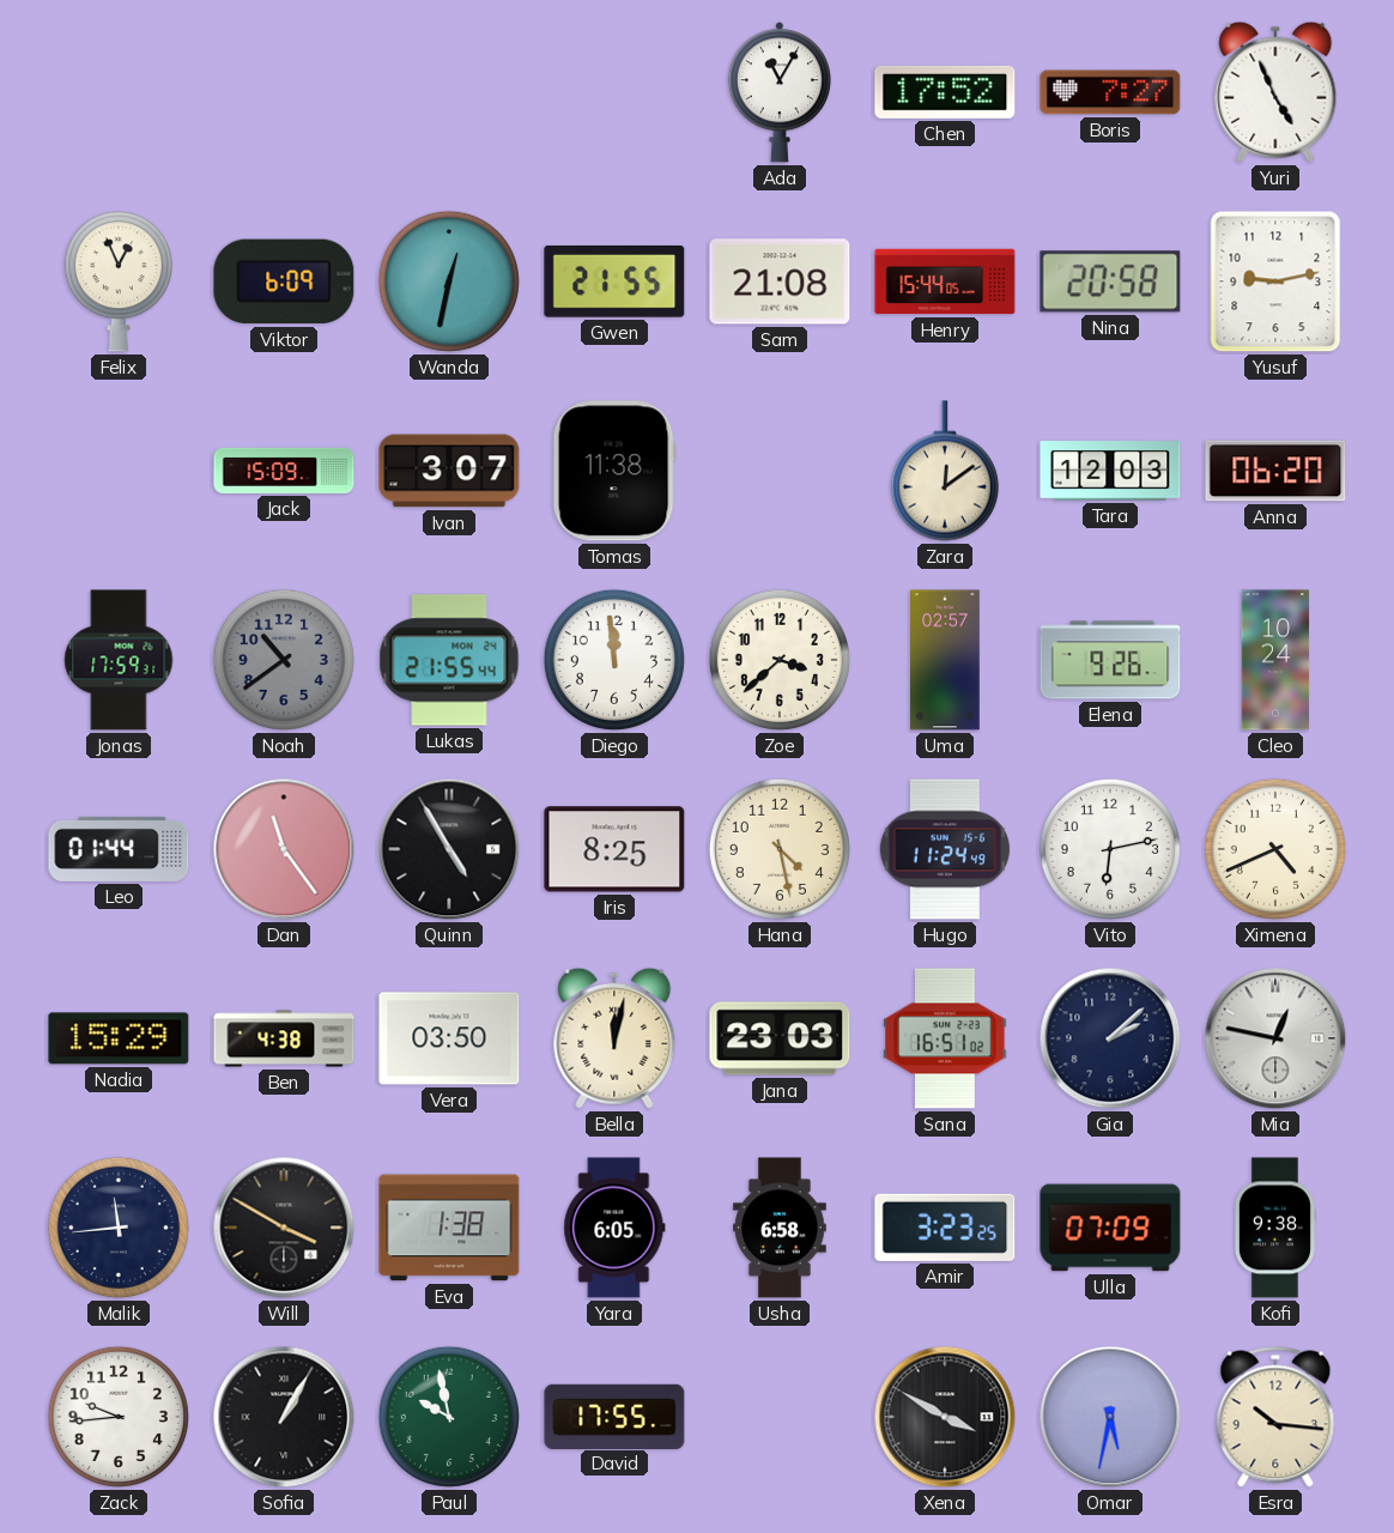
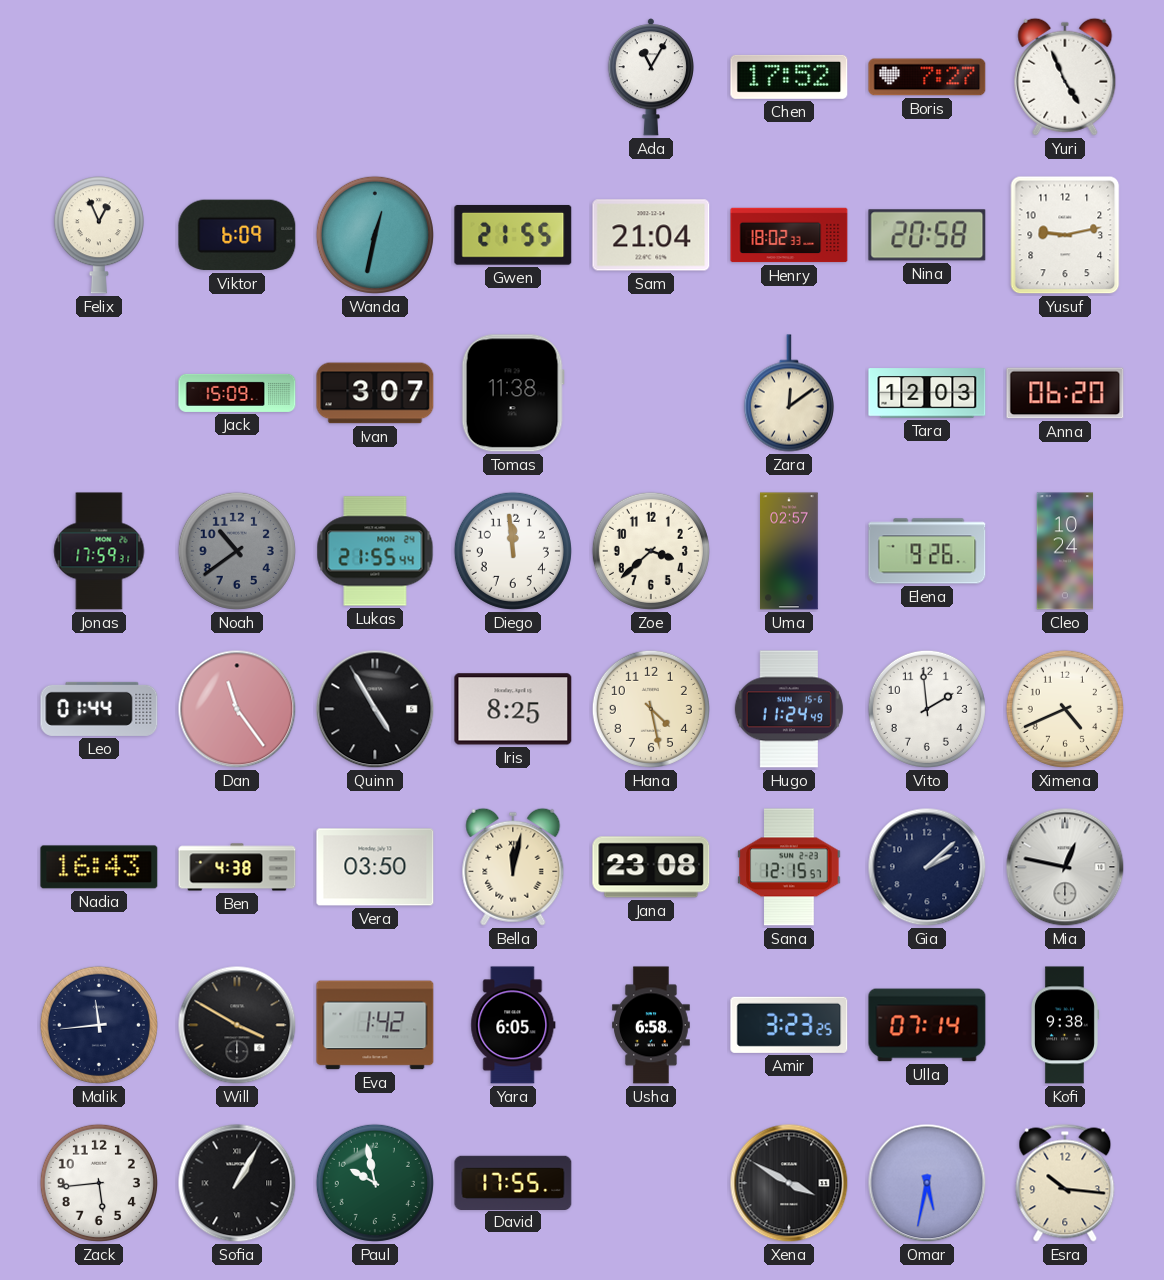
Sam: 21:08 -> 21:04 (651, 235)
Henry: 15:44 -> 18:02 (789, 235)
Vito: 6:13 -> 1:59 (927, 709)
Nadia: 15:29 -> 16:43 (99, 867)
Jana: 23:03 -> 23:08 (651, 867)
Sana: 16:51 -> 12:15 (789, 867)
Eva: 1:38 -> 1:42 (375, 1025)
Ulla: 07:09 -> 07:14 (927, 1025)
Zack: 9:44 -> 5:44 (99, 1183)
